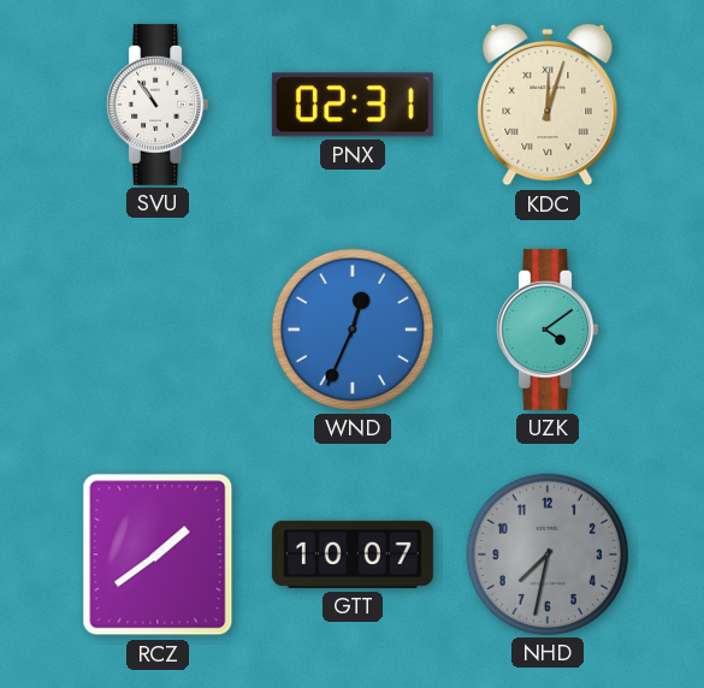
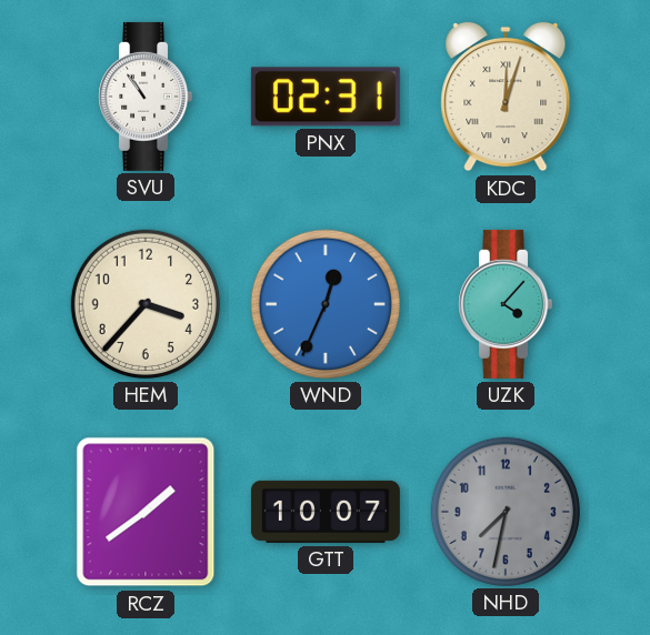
HEM: none -> 3:37 (146, 304)
UZK: 4:09 -> 4:07 (504, 304)
